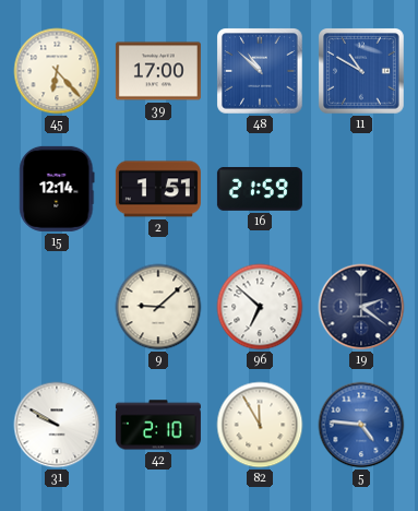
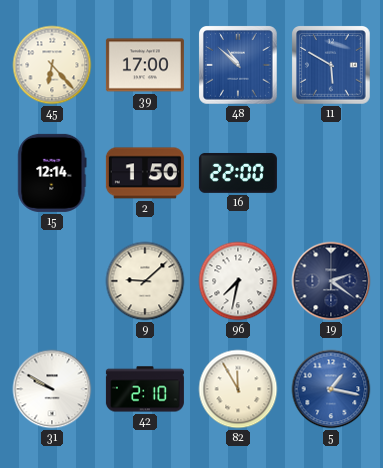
11: 10:50 -> 5:50 (331, 65)
2: 1:51 -> 1:50 (145, 173)
16: 21:59 -> 22:00 (238, 173)
96: 6:52 -> 7:32 (238, 281)
5: 4:46 -> 1:17 (331, 389)
